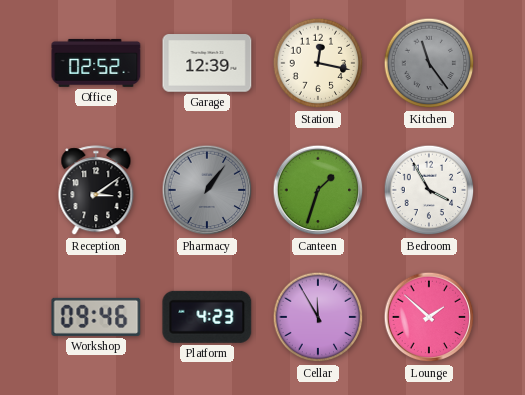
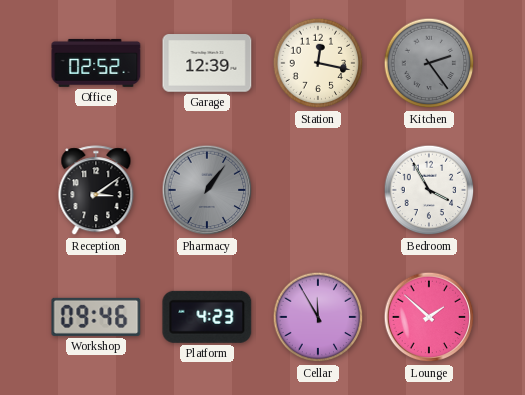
Kitchen: 11:24 -> 2:24 (429, 63)
Canteen: 1:33 -> none (318, 190)
